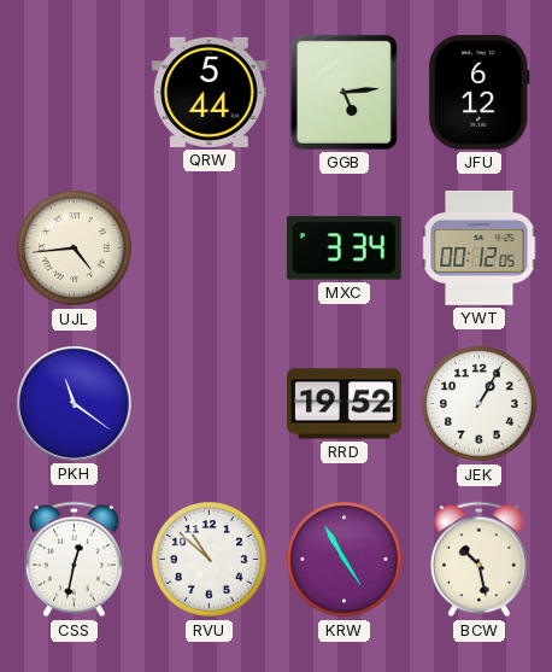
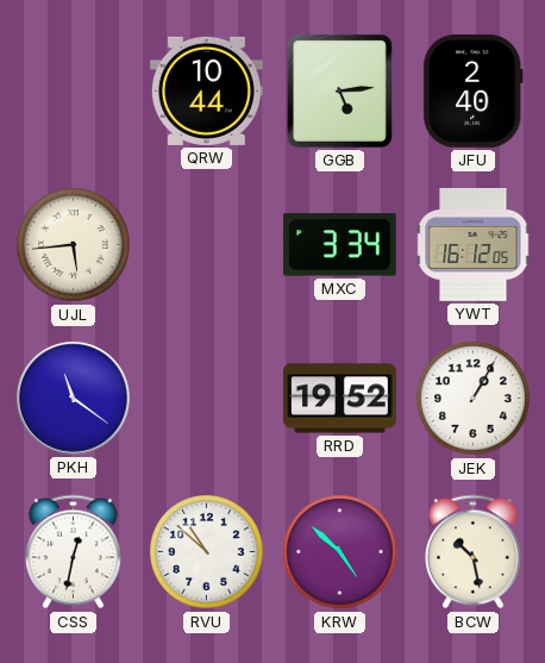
QRW: 5:44 -> 10:44 (206, 90)
JFU: 6:12 -> 2:40 (472, 90)
UJL: 4:44 -> 5:44 (74, 245)
YWT: 00:12 -> 16:12 (474, 245)
KRW: 4:55 -> 4:52 (340, 552)
